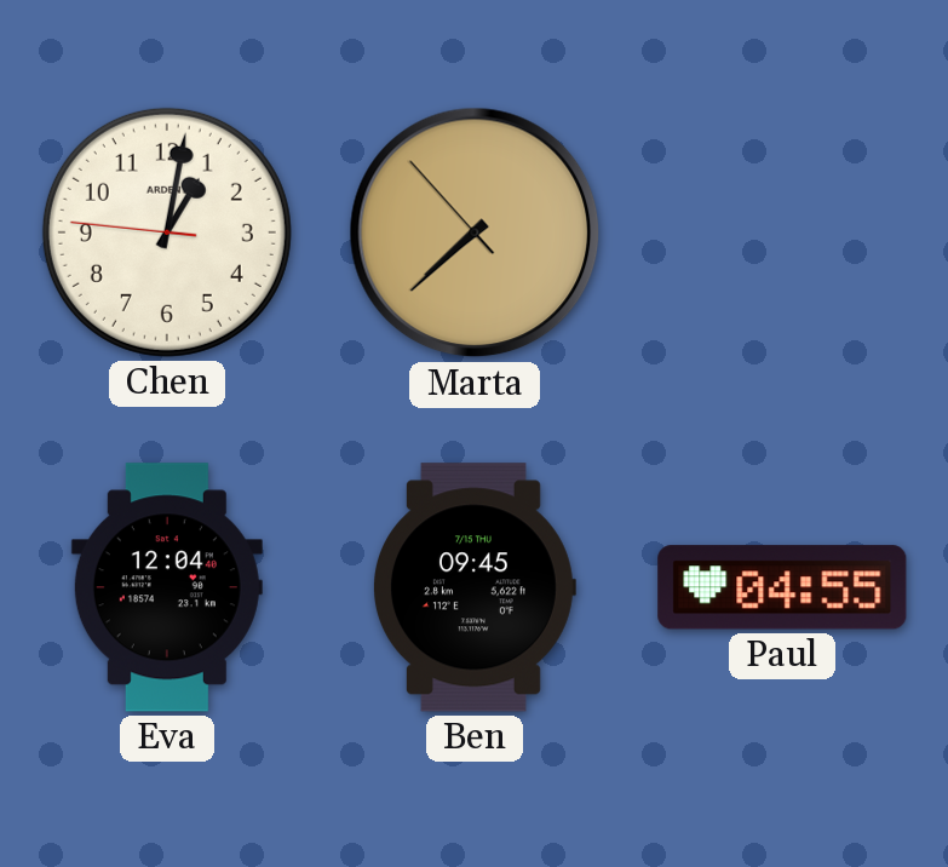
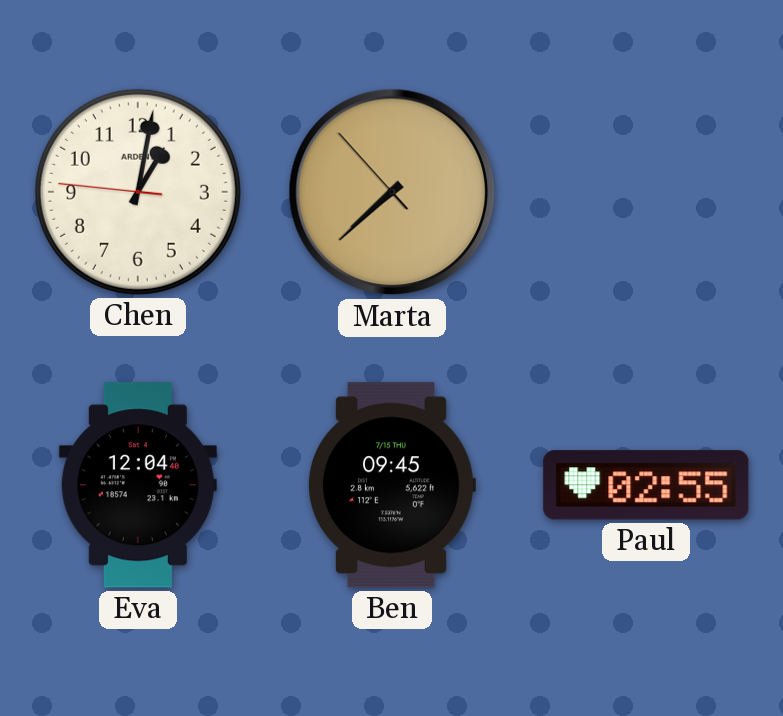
Paul: 04:55 -> 02:55 (646, 485)
